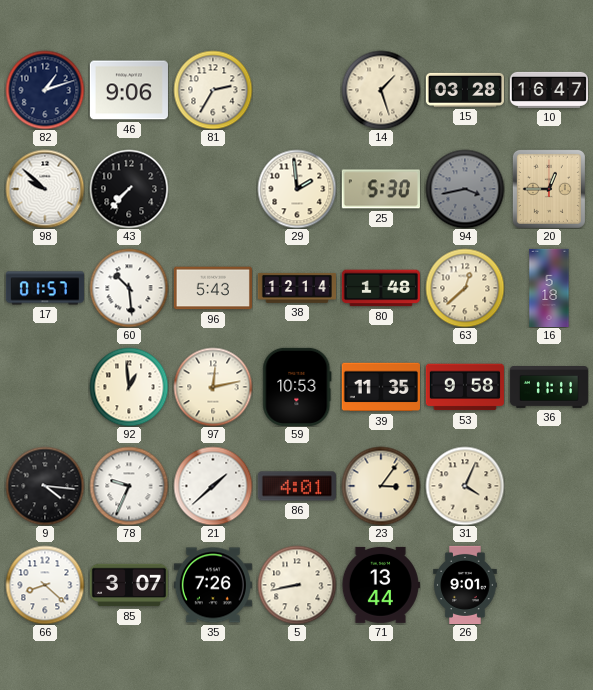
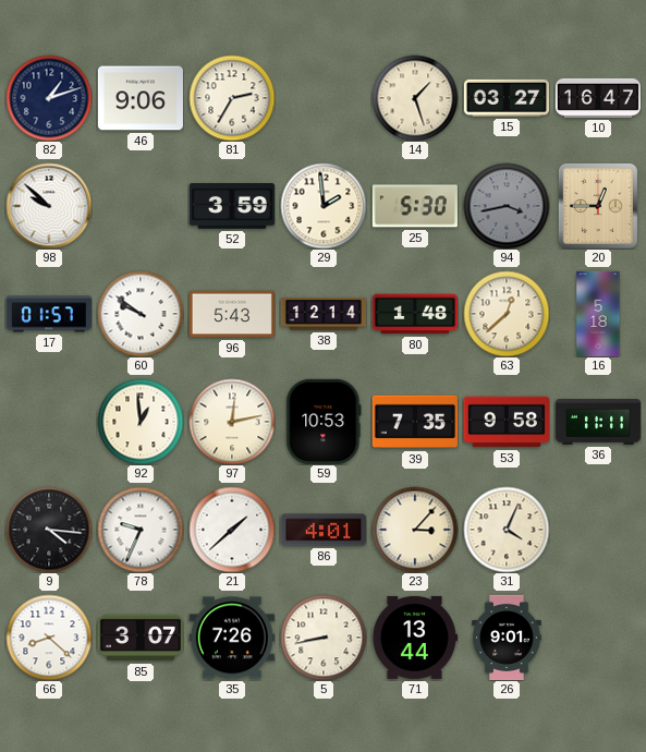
15: 03:28 -> 03:27 (507, 98)
43: 7:37 -> none (129, 189)
52: none -> 3:59 (232, 207)
60: 10:29 -> 9:51 (141, 314)
39: 11:35 -> 7:35 (415, 422)
23: 3:06 -> 3:07 (415, 530)
